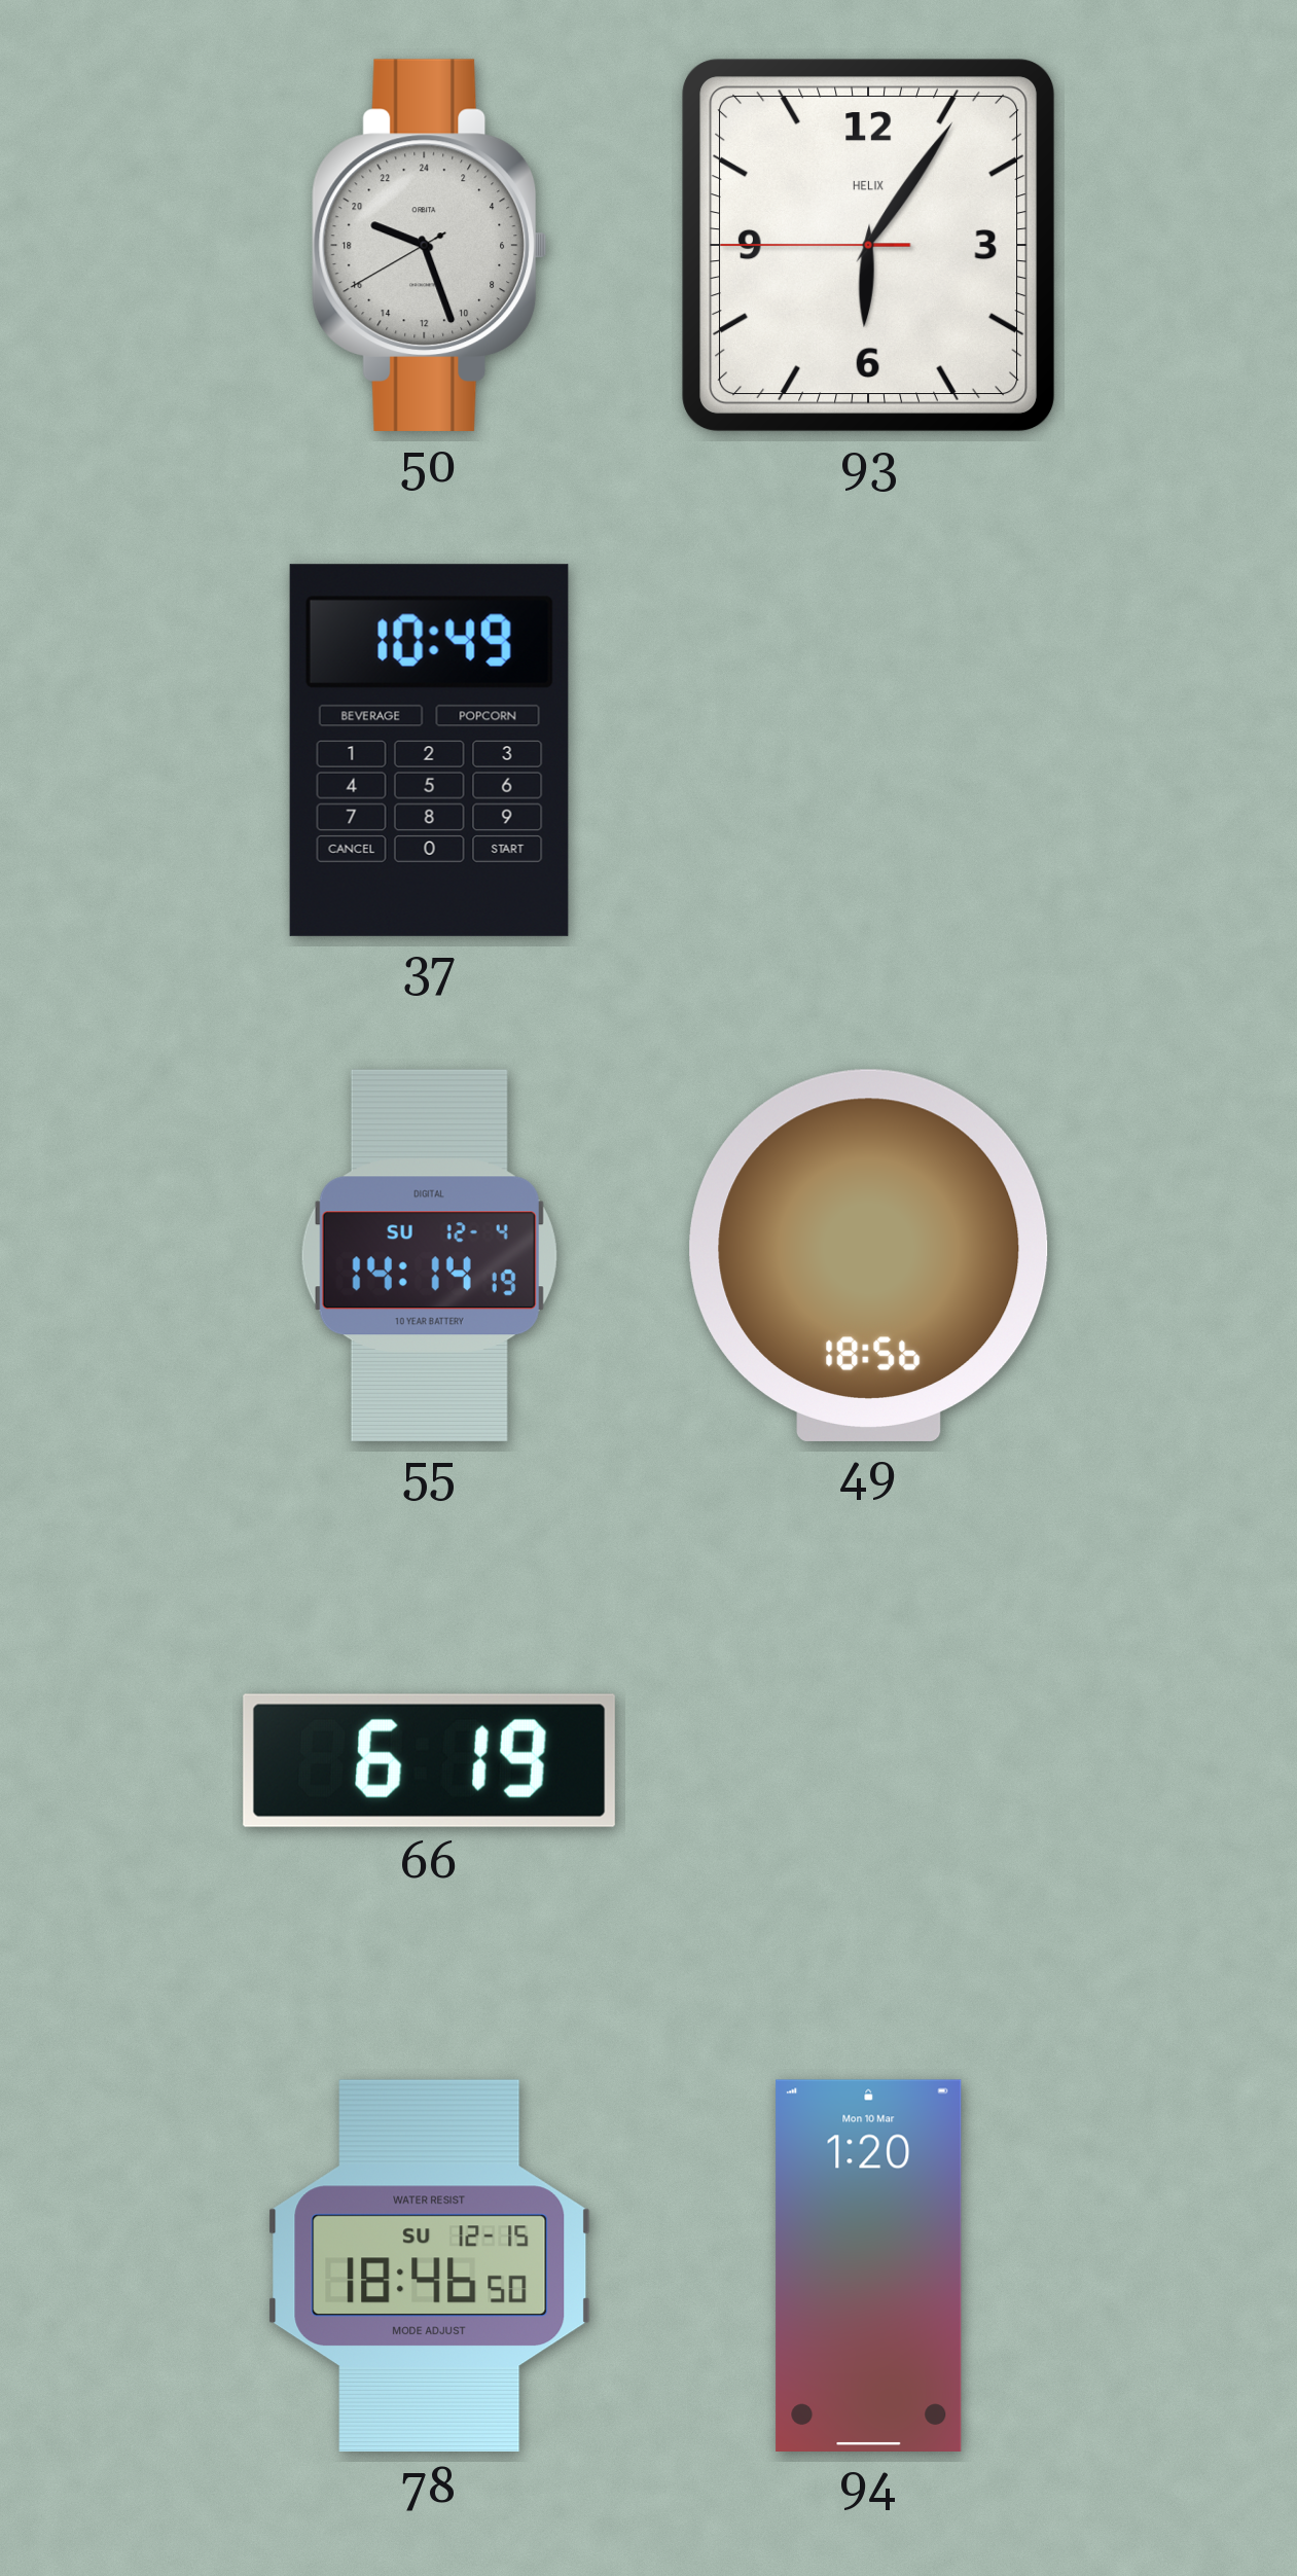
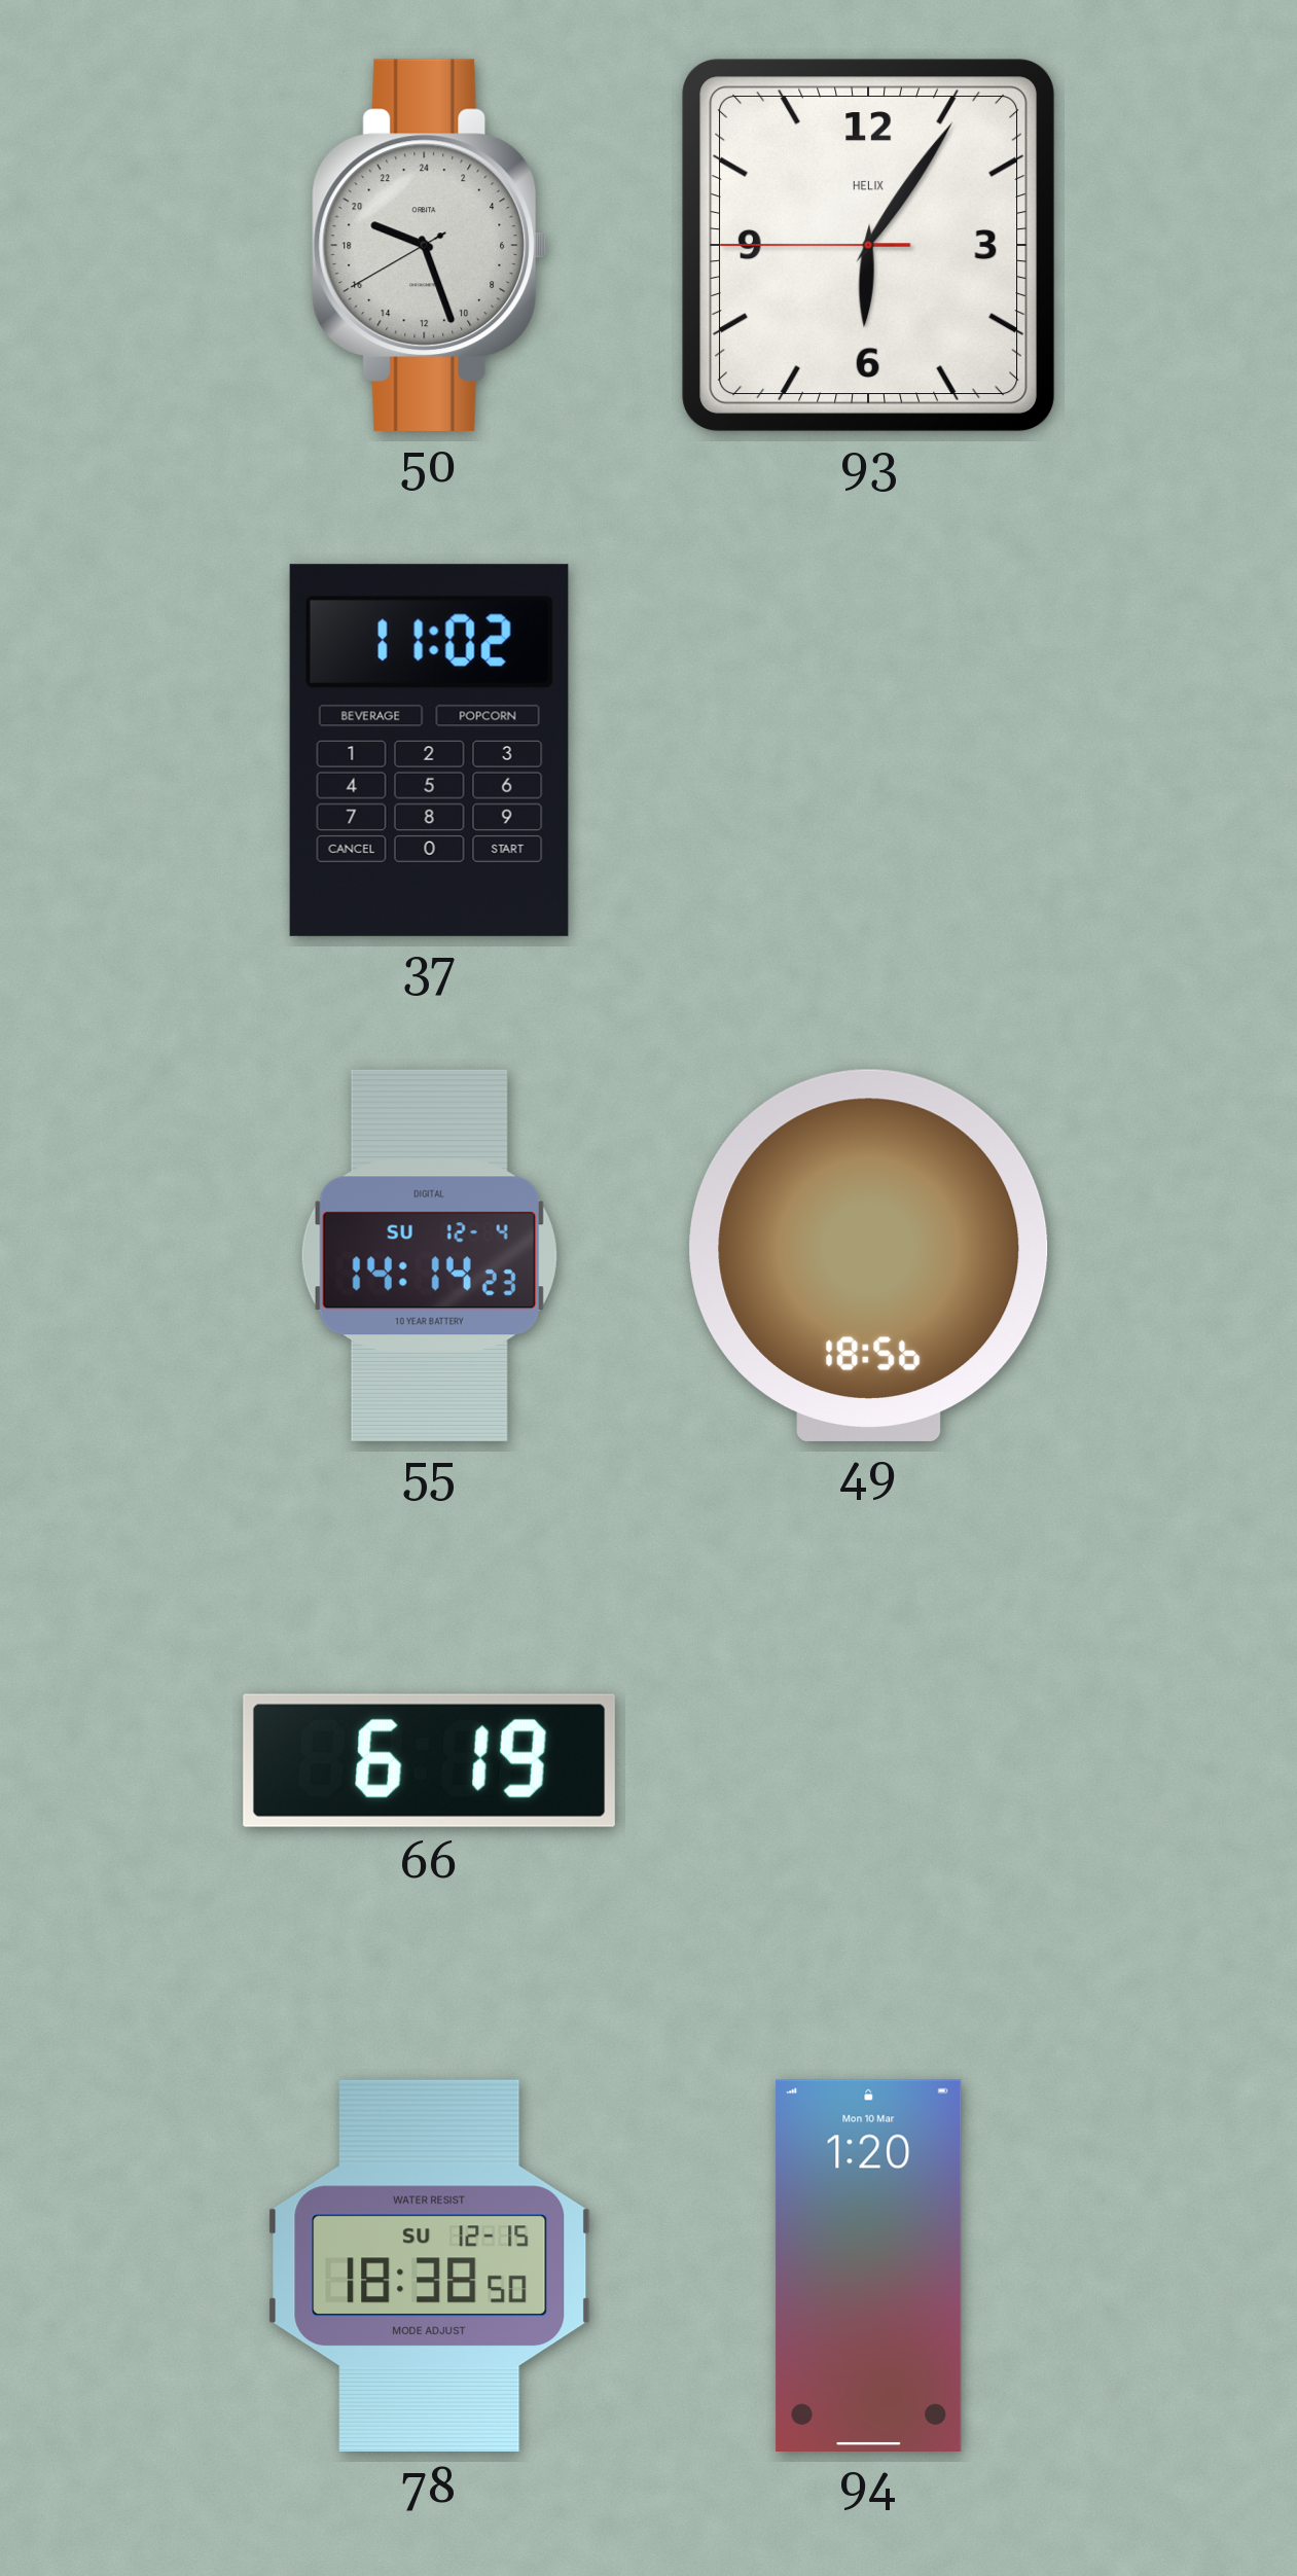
37: 10:49 -> 11:02 (429, 750)
55: 14:14:19 -> 14:14:23 (429, 1255)
78: 18:46 -> 18:38 (430, 2265)
